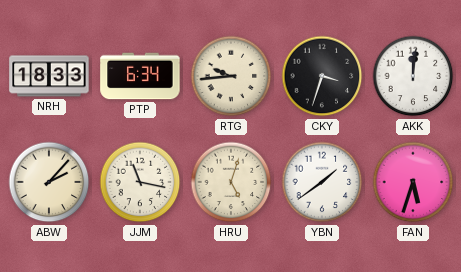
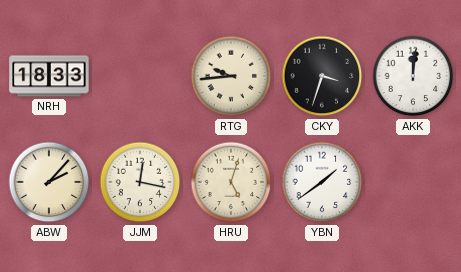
PTP: 6:34 -> none (140, 76)
JJM: 11:17 -> 12:17 (140, 182)
FAN: 5:33 -> none (413, 182)
